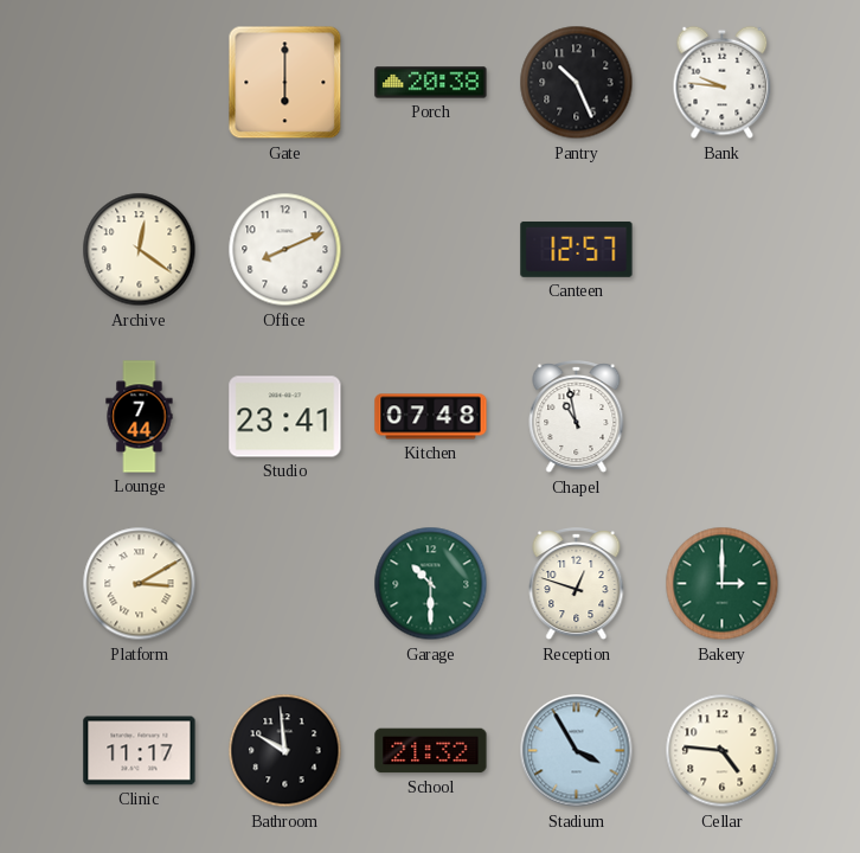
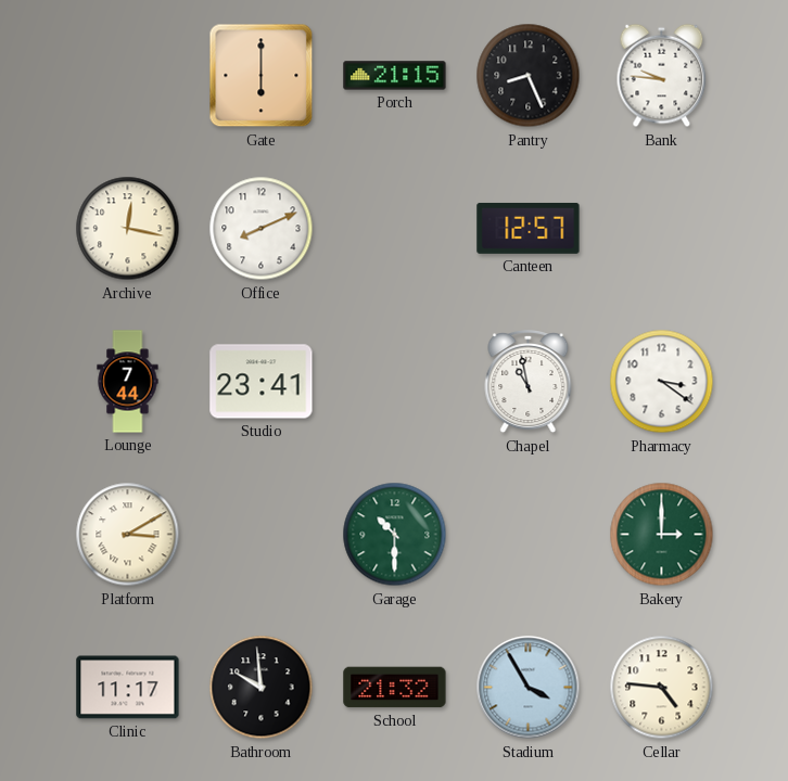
Porch: 20:38 -> 21:15 (395, 76)
Pantry: 10:26 -> 8:26 (529, 76)
Archive: 12:21 -> 12:17 (128, 229)
Kitchen: 07:48 -> none (431, 417)
Pharmacy: none -> 3:21 (662, 382)
Reception: 12:48 -> none (577, 585)
